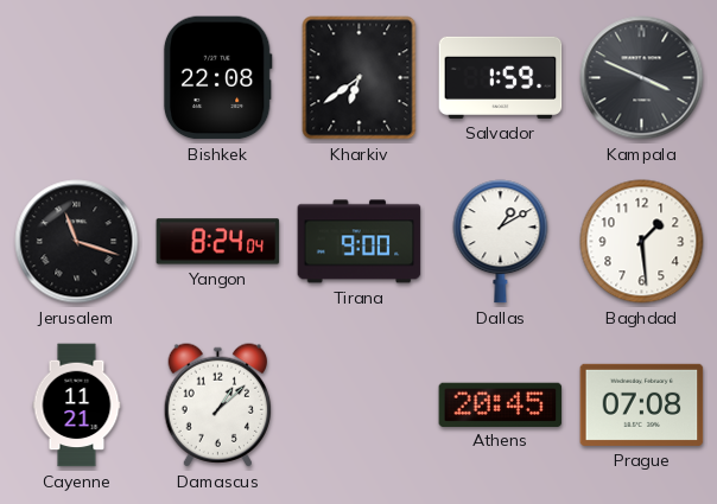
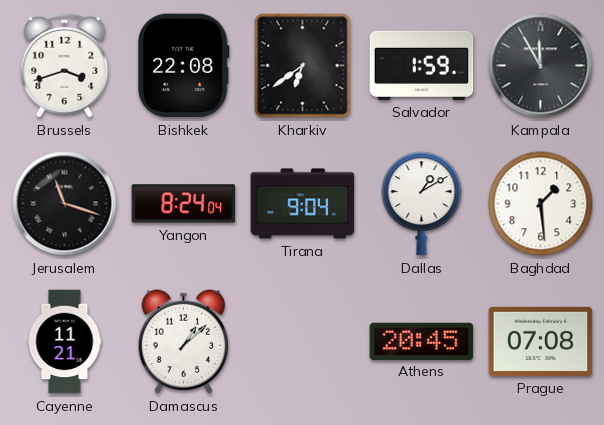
Brussels: none -> 3:42 (65, 65)
Kampala: 3:49 -> 11:55 (541, 66)
Tirana: 9:00 -> 9:04 (303, 204)
